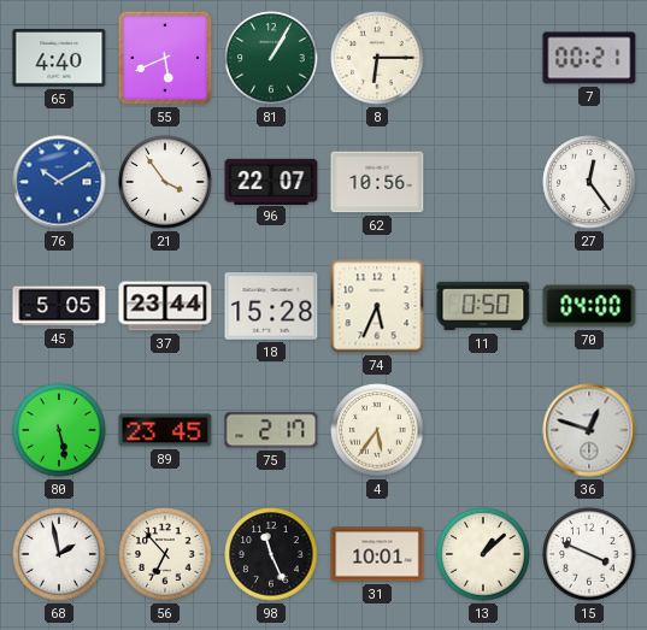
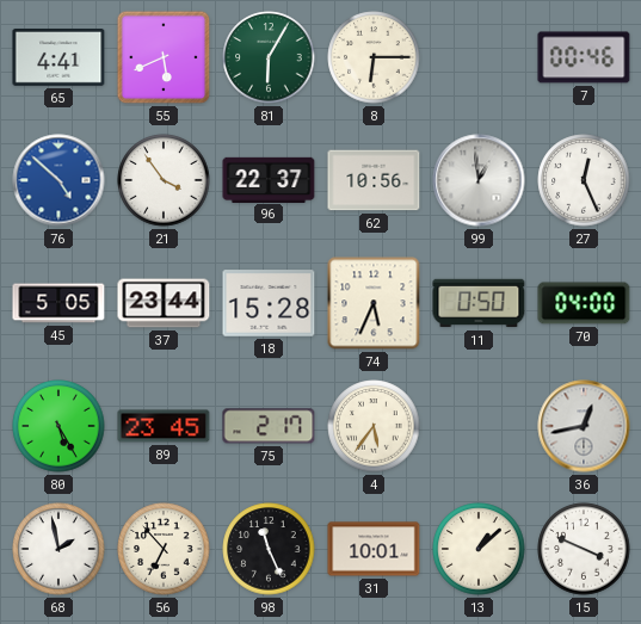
65: 4:40 -> 4:41 (58, 58)
81: 1:05 -> 6:05 (269, 57)
7: 00:21 -> 00:46 (584, 57)
76: 10:10 -> 4:52 (58, 180)
96: 22:07 -> 22:37 (269, 179)
99: none -> 12:59 (479, 180)
27: 12:24 -> 12:26 (584, 180)
80: 5:28 -> 5:25 (58, 426)
36: 12:48 -> 12:43 (584, 426)
